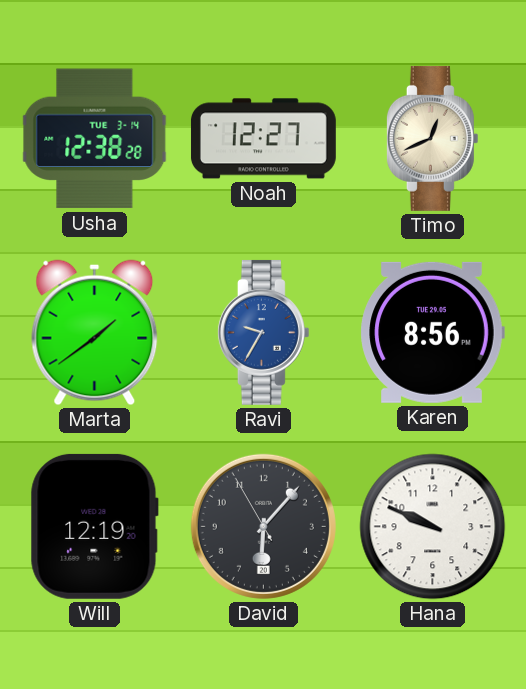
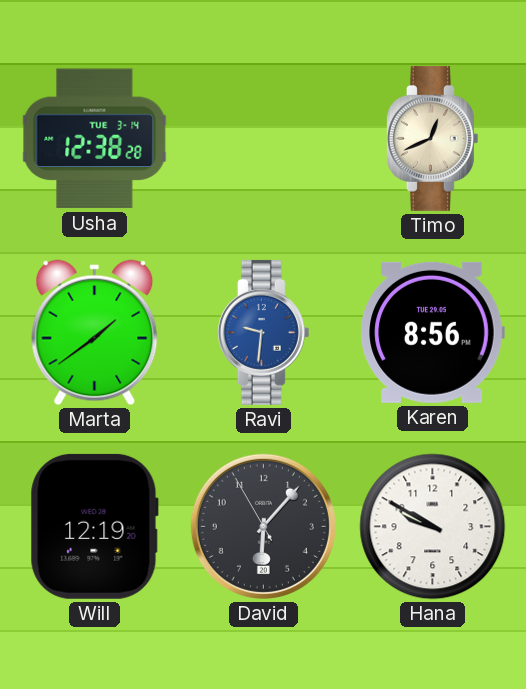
Noah: 12:27 -> none (263, 139)
Ravi: 9:35 -> 9:31 (263, 332)
Hana: 9:49 -> 9:50 (433, 527)
